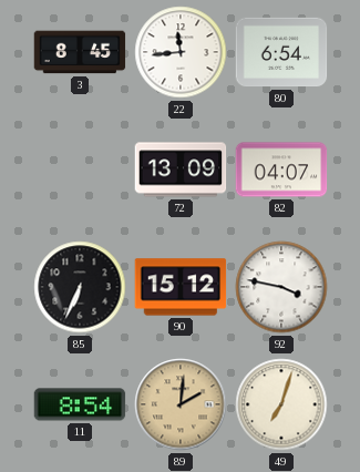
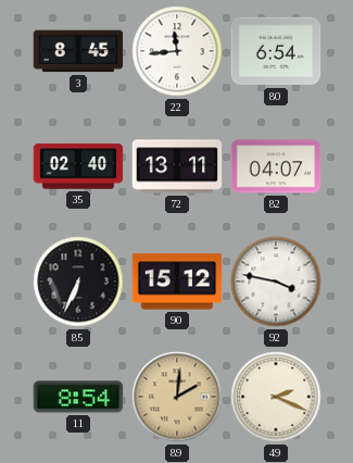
35: none -> 02:40 (78, 166)
72: 13:09 -> 13:11 (177, 166)
49: 7:03 -> 2:19 (276, 397)
